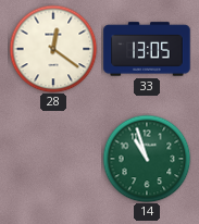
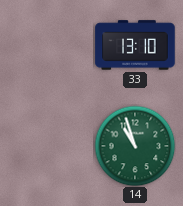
28: 12:21 -> none (53, 49)
33: 13:05 -> 13:10 (135, 45)
